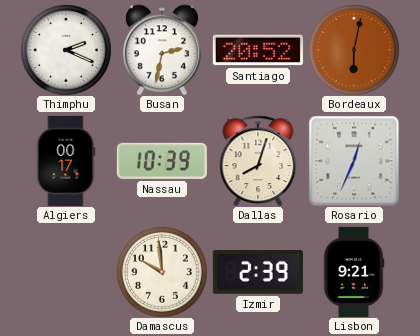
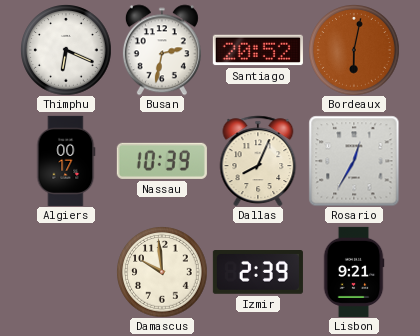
Thimphu: 2:19 -> 6:19 (66, 50)
Dallas: 8:03 -> 8:04 (258, 161)
Rosario: 12:34 -> 12:35 (354, 161)
